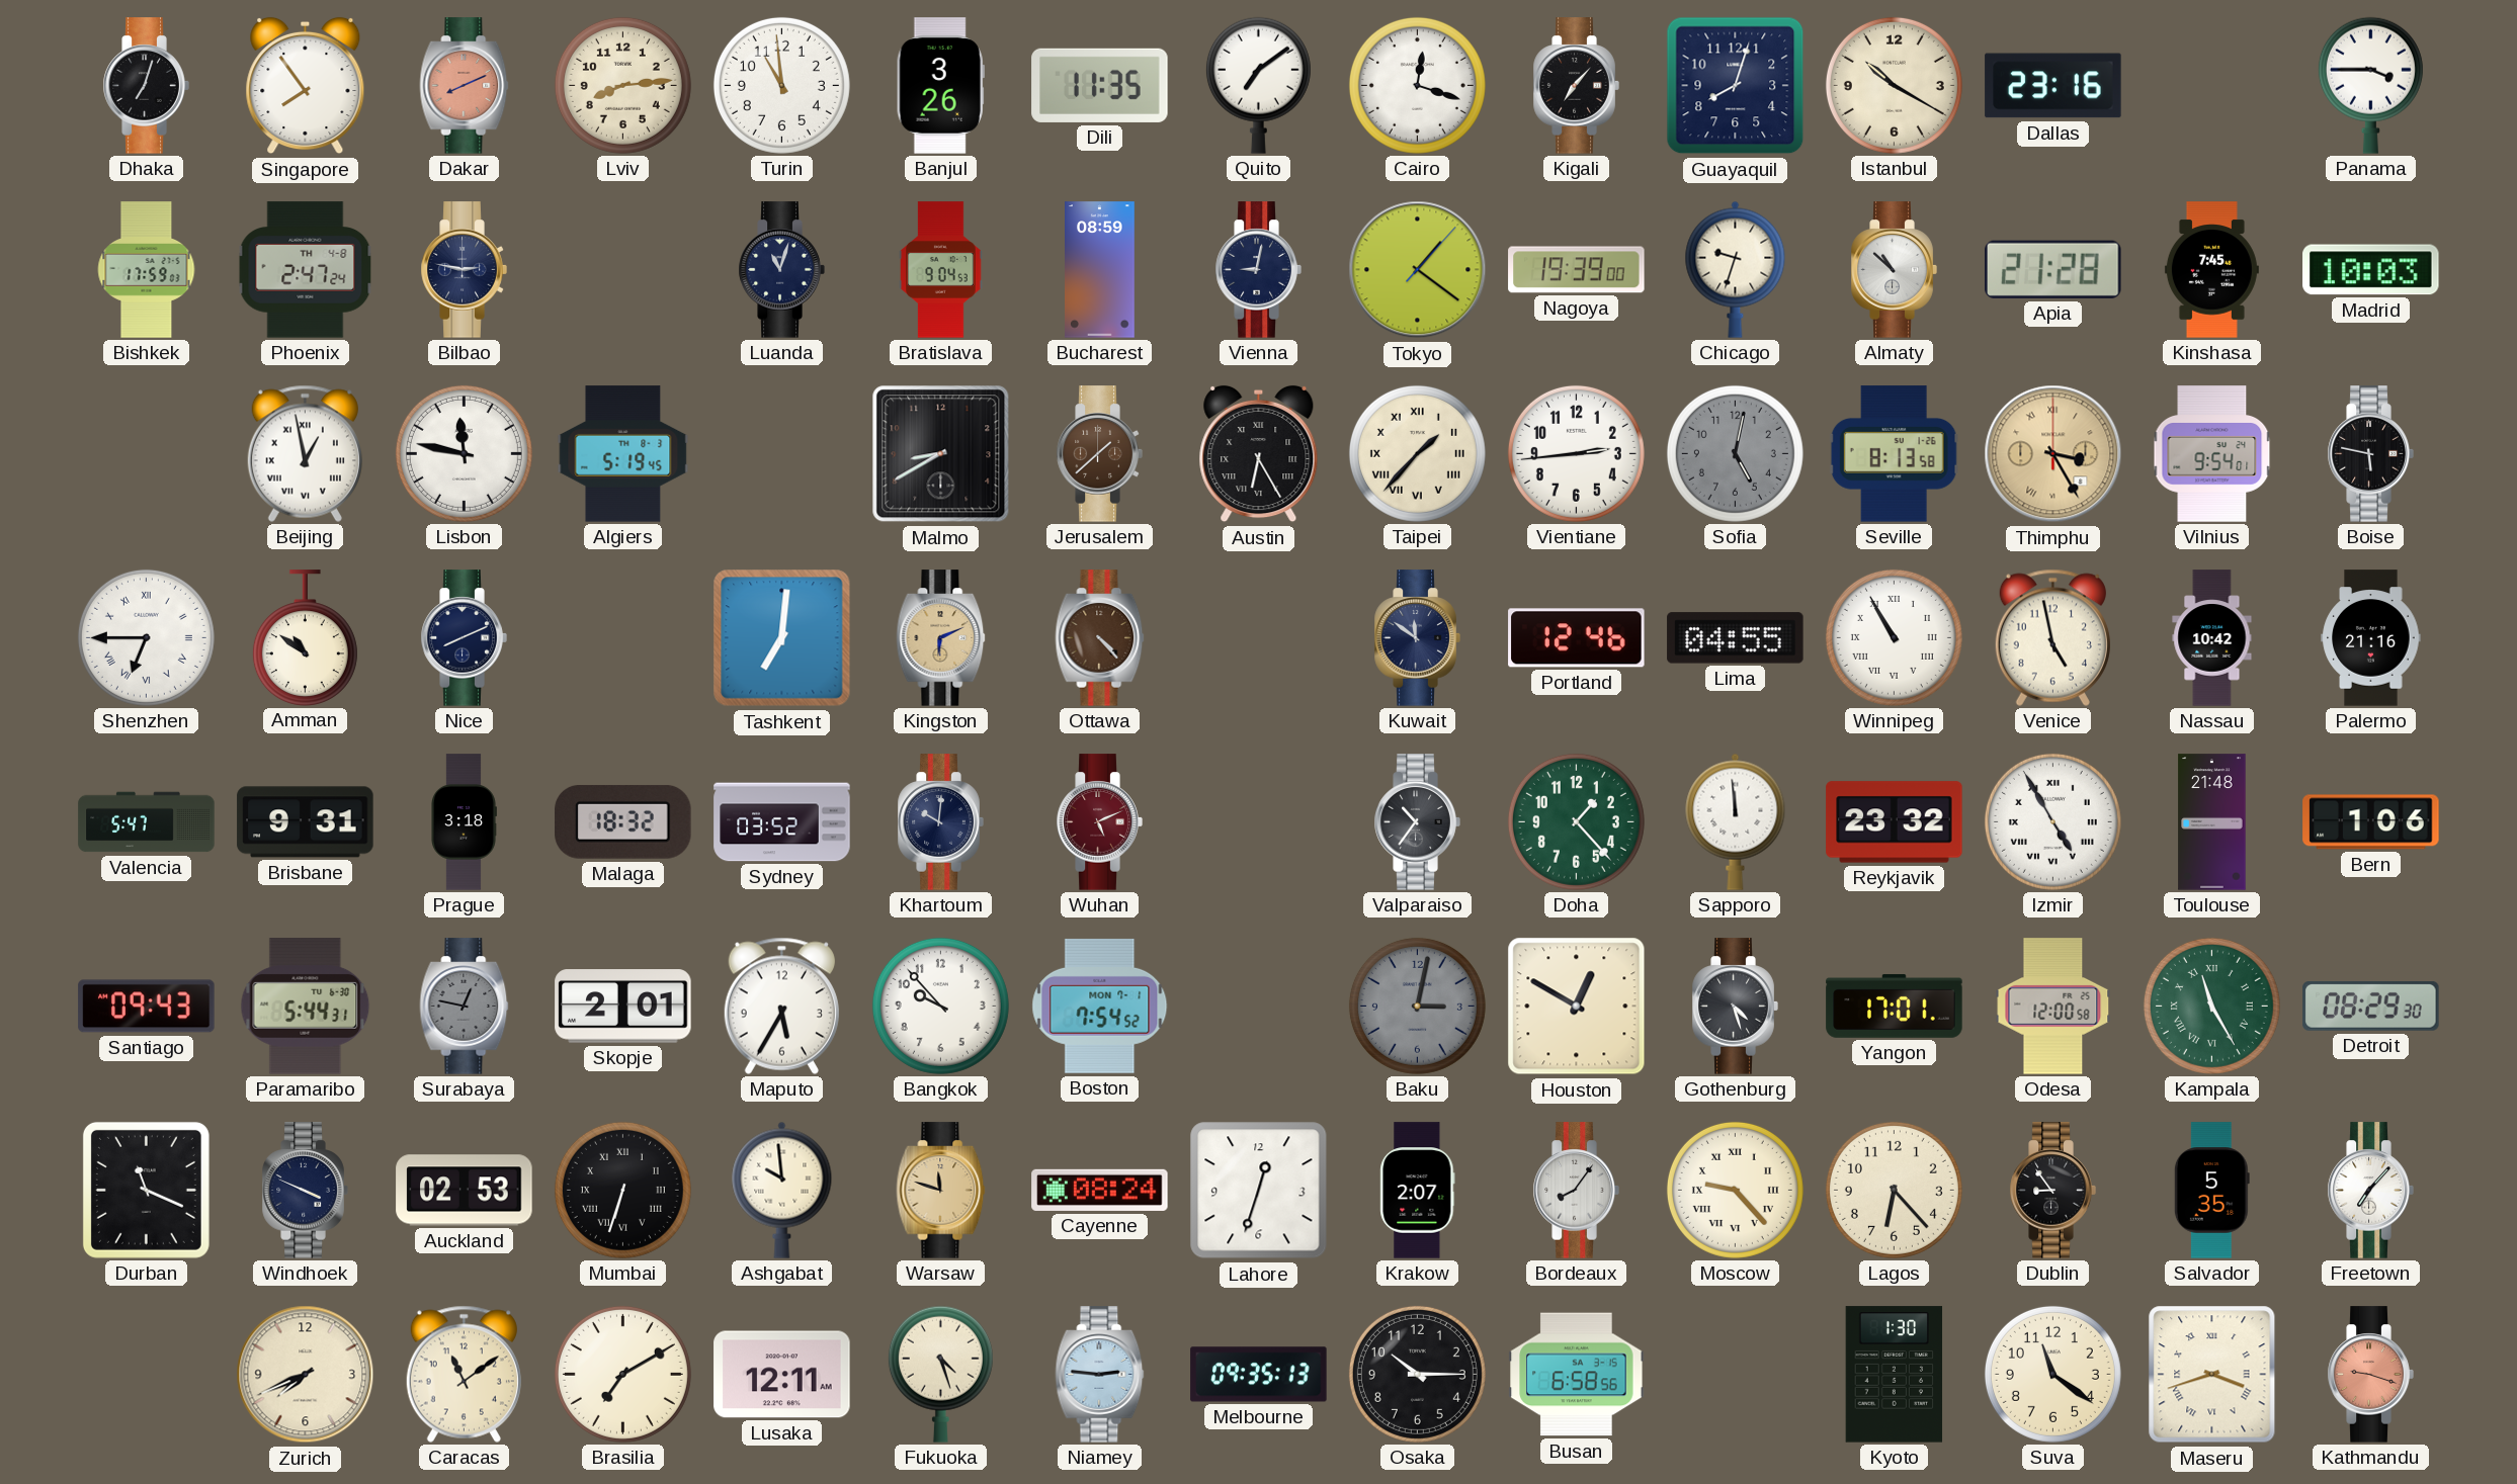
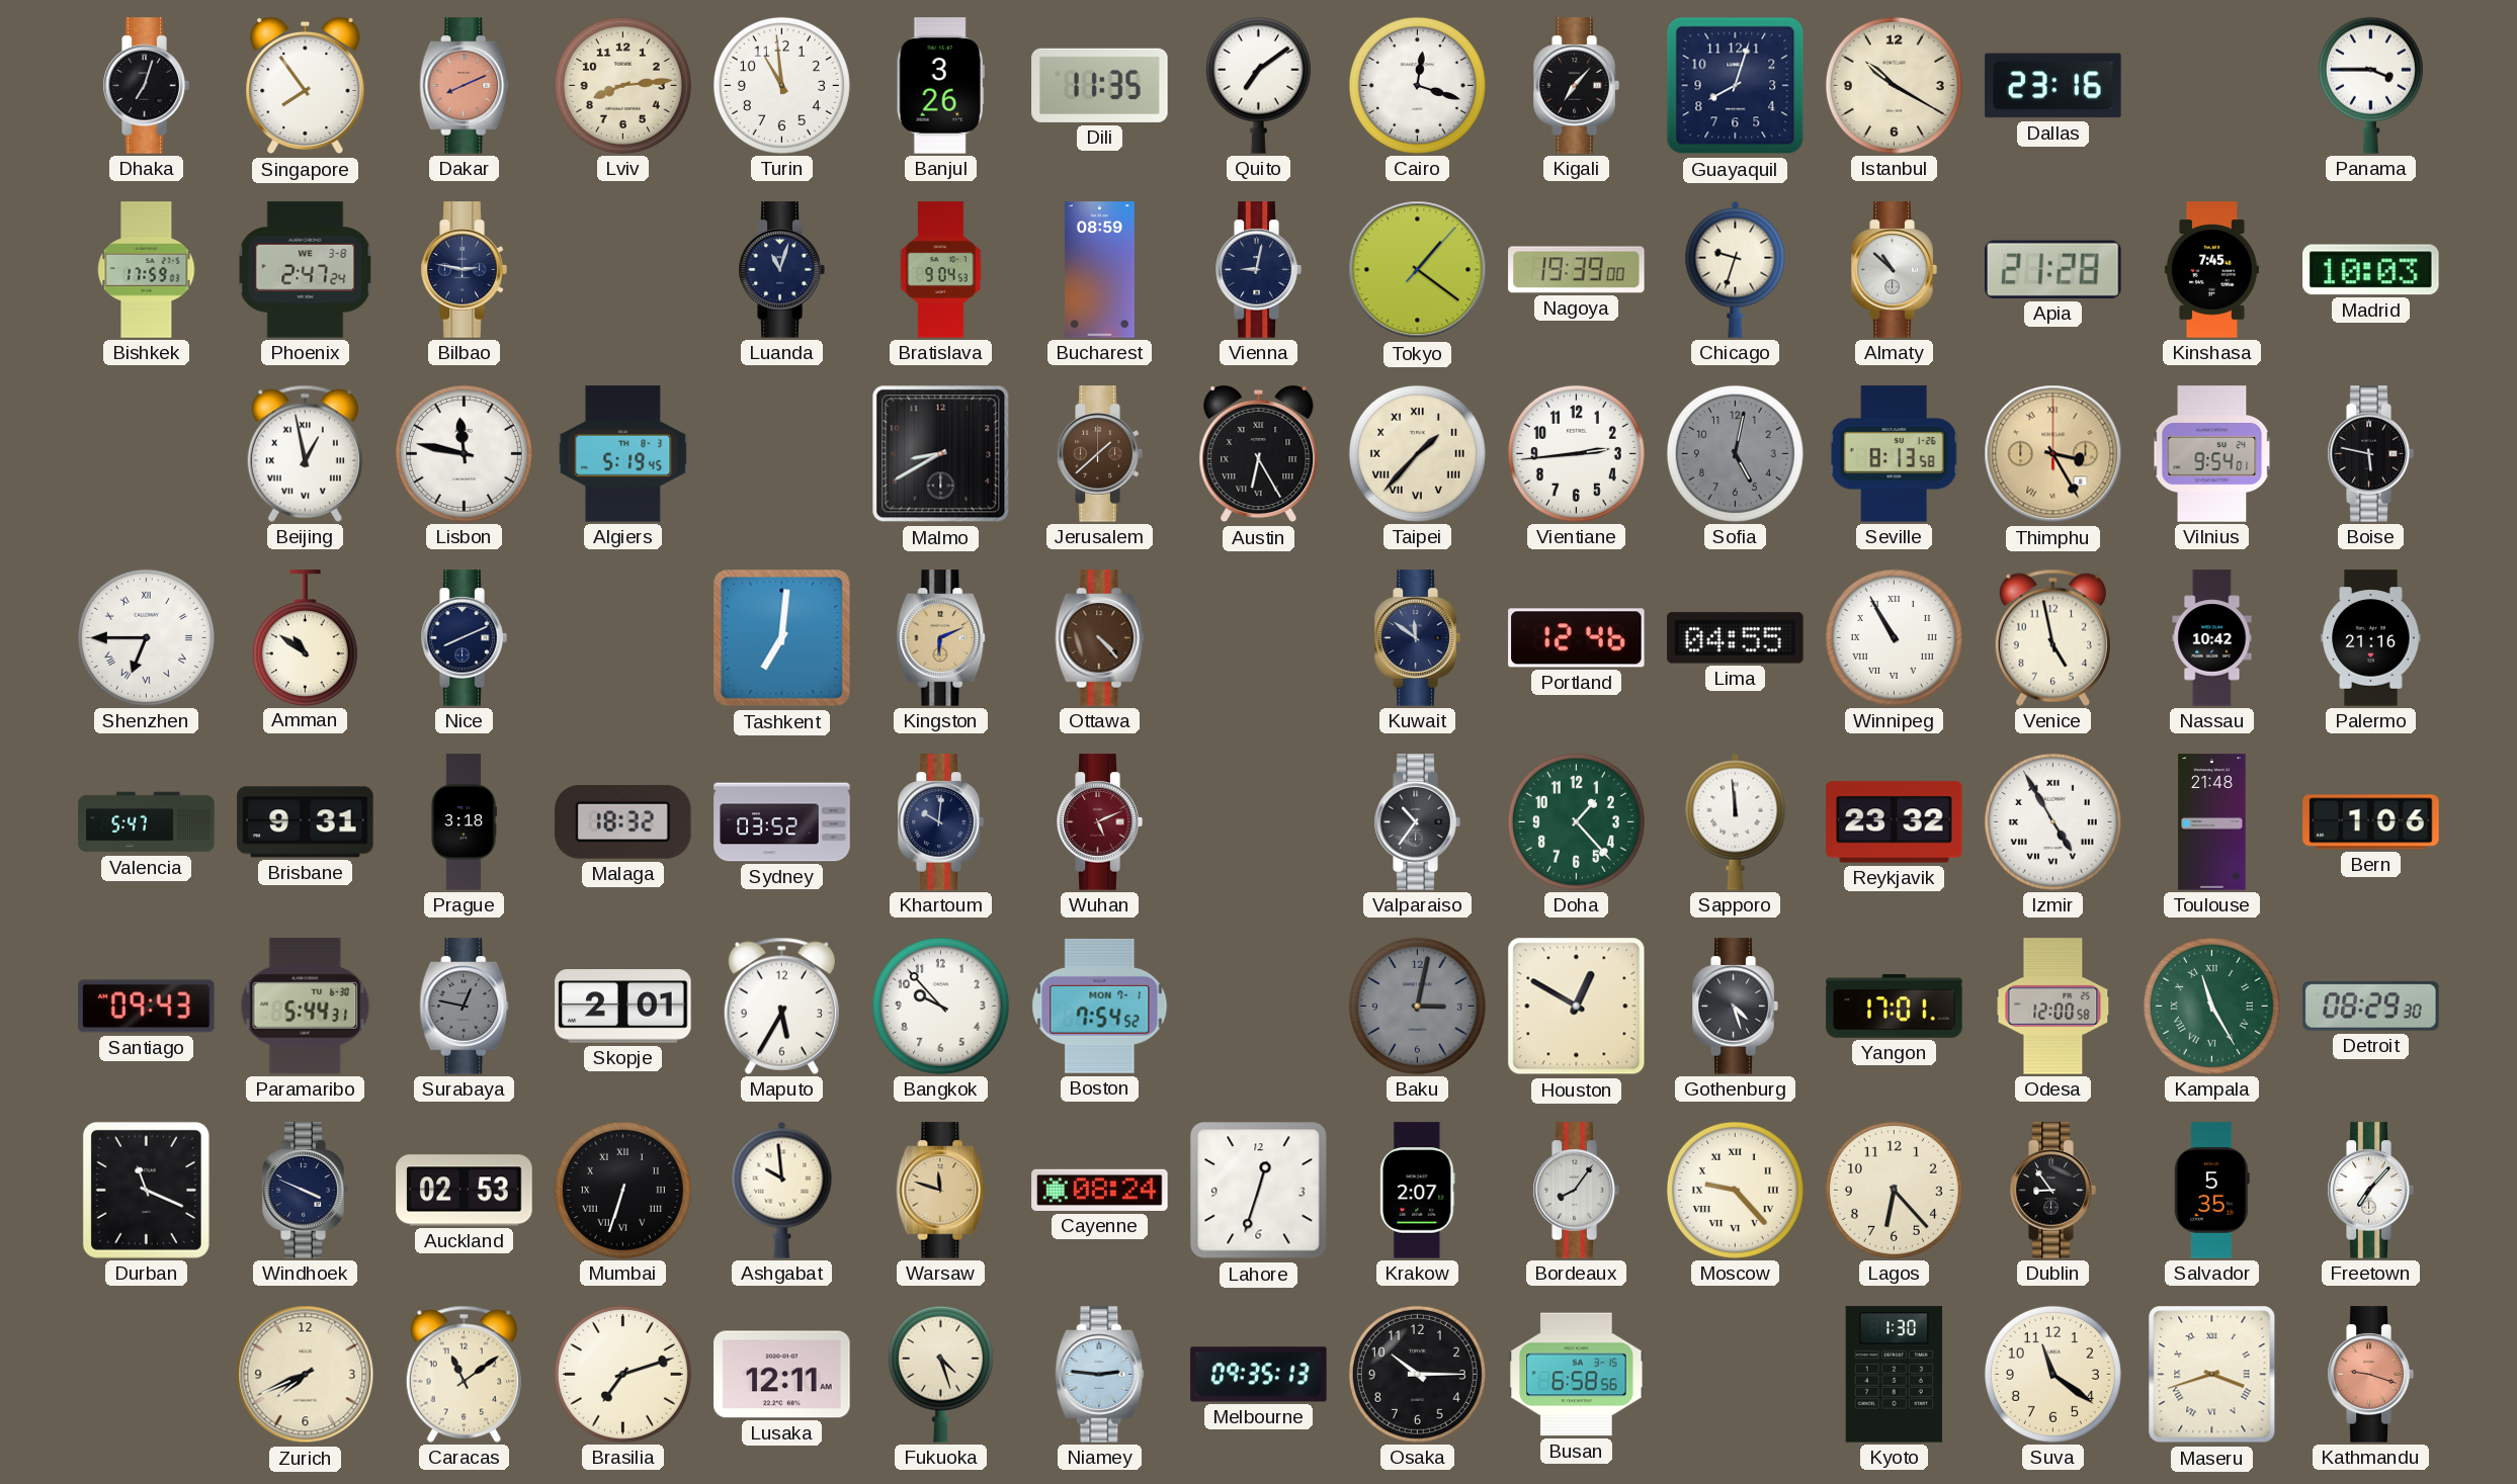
Phoenix date: TH 4-8 -> WE 3-8 (306, 270)
Brasilia: 7:10 -> 7:12 (622, 1374)
